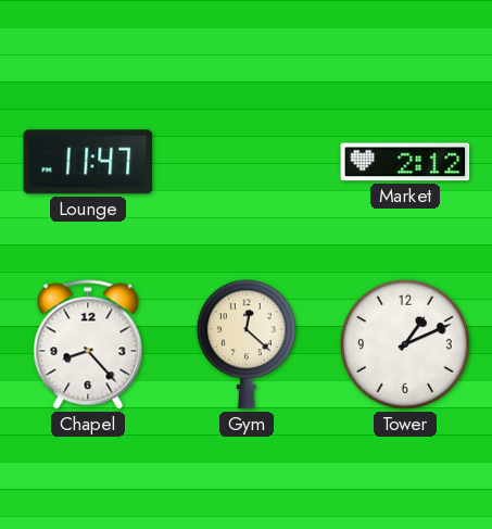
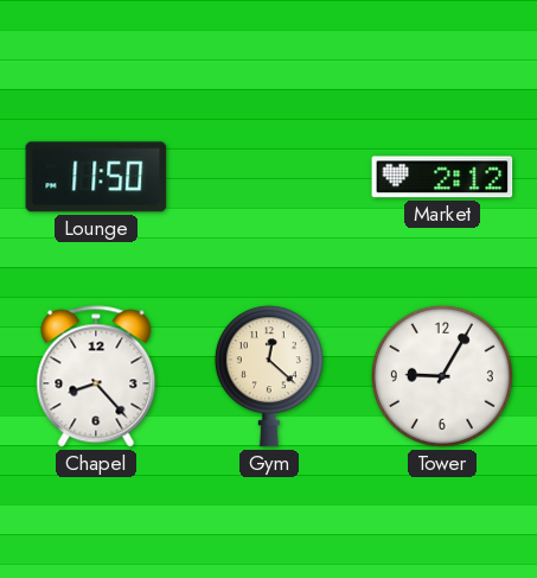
Lounge: 11:47 -> 11:50 (96, 177)
Tower: 1:11 -> 9:05 (442, 376)
